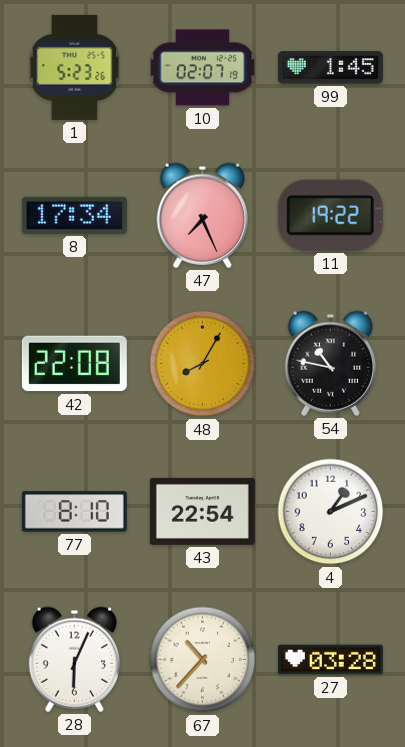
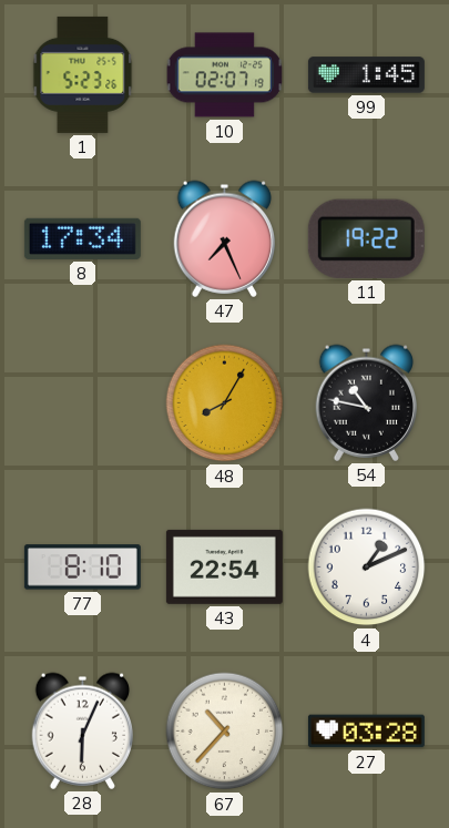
42: 22:08 -> none (74, 364)
